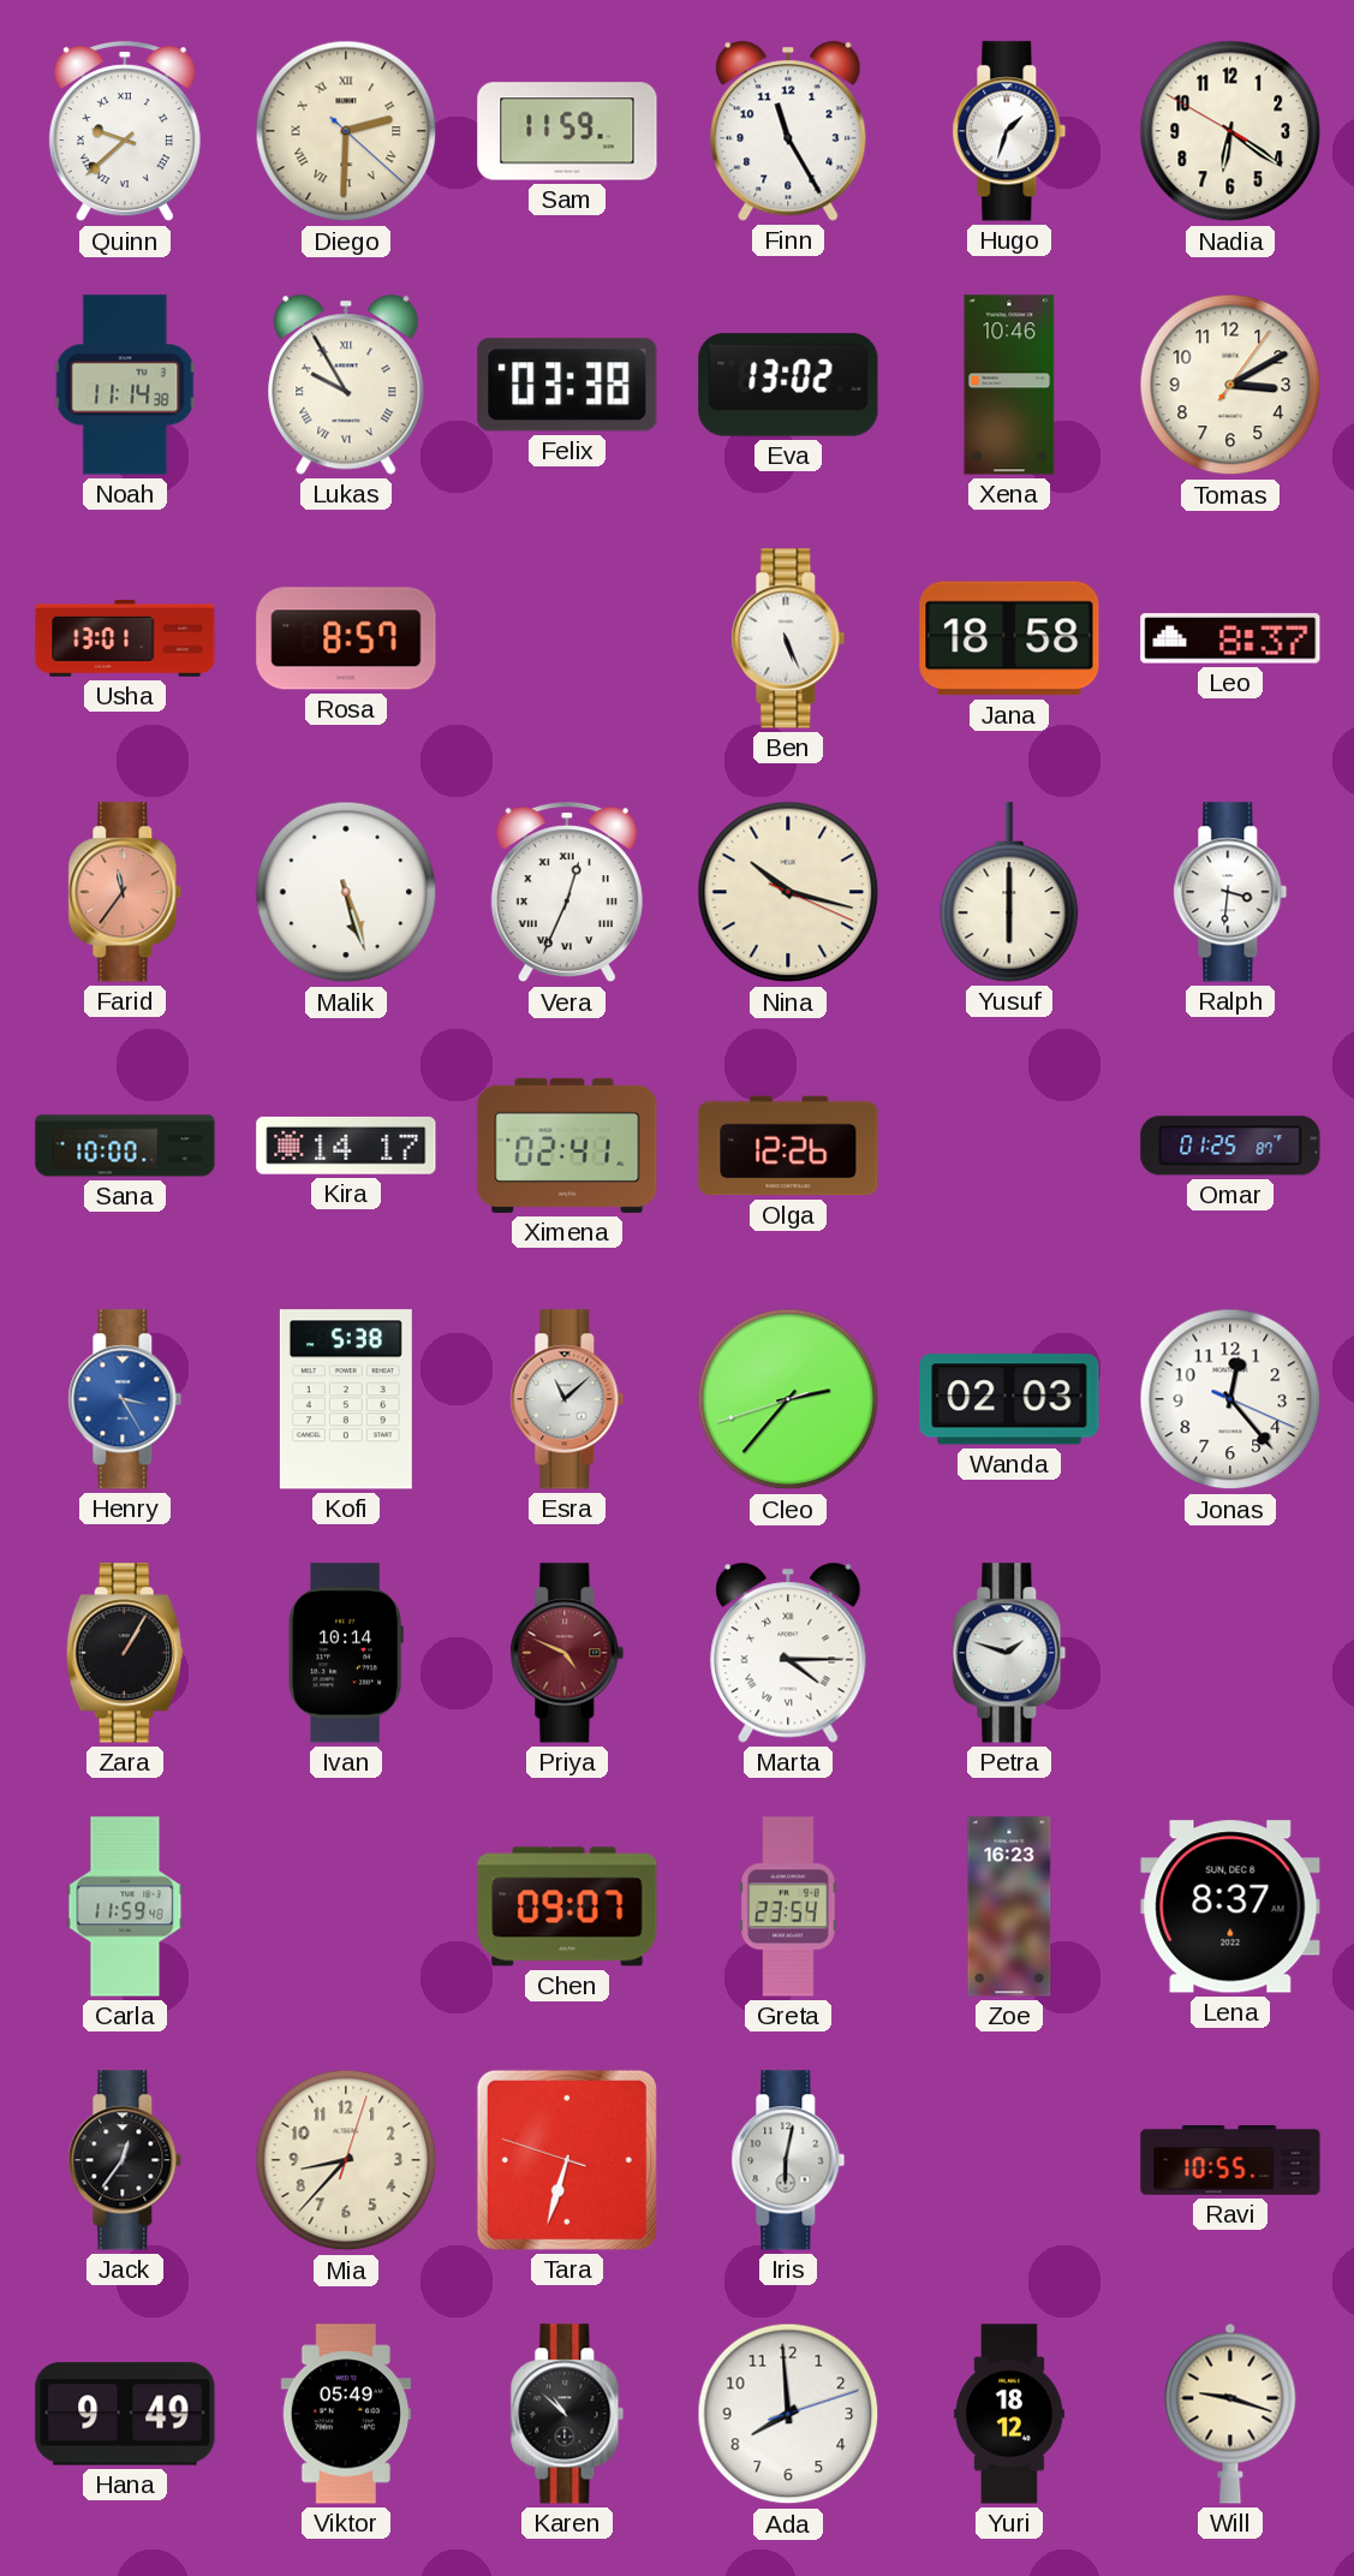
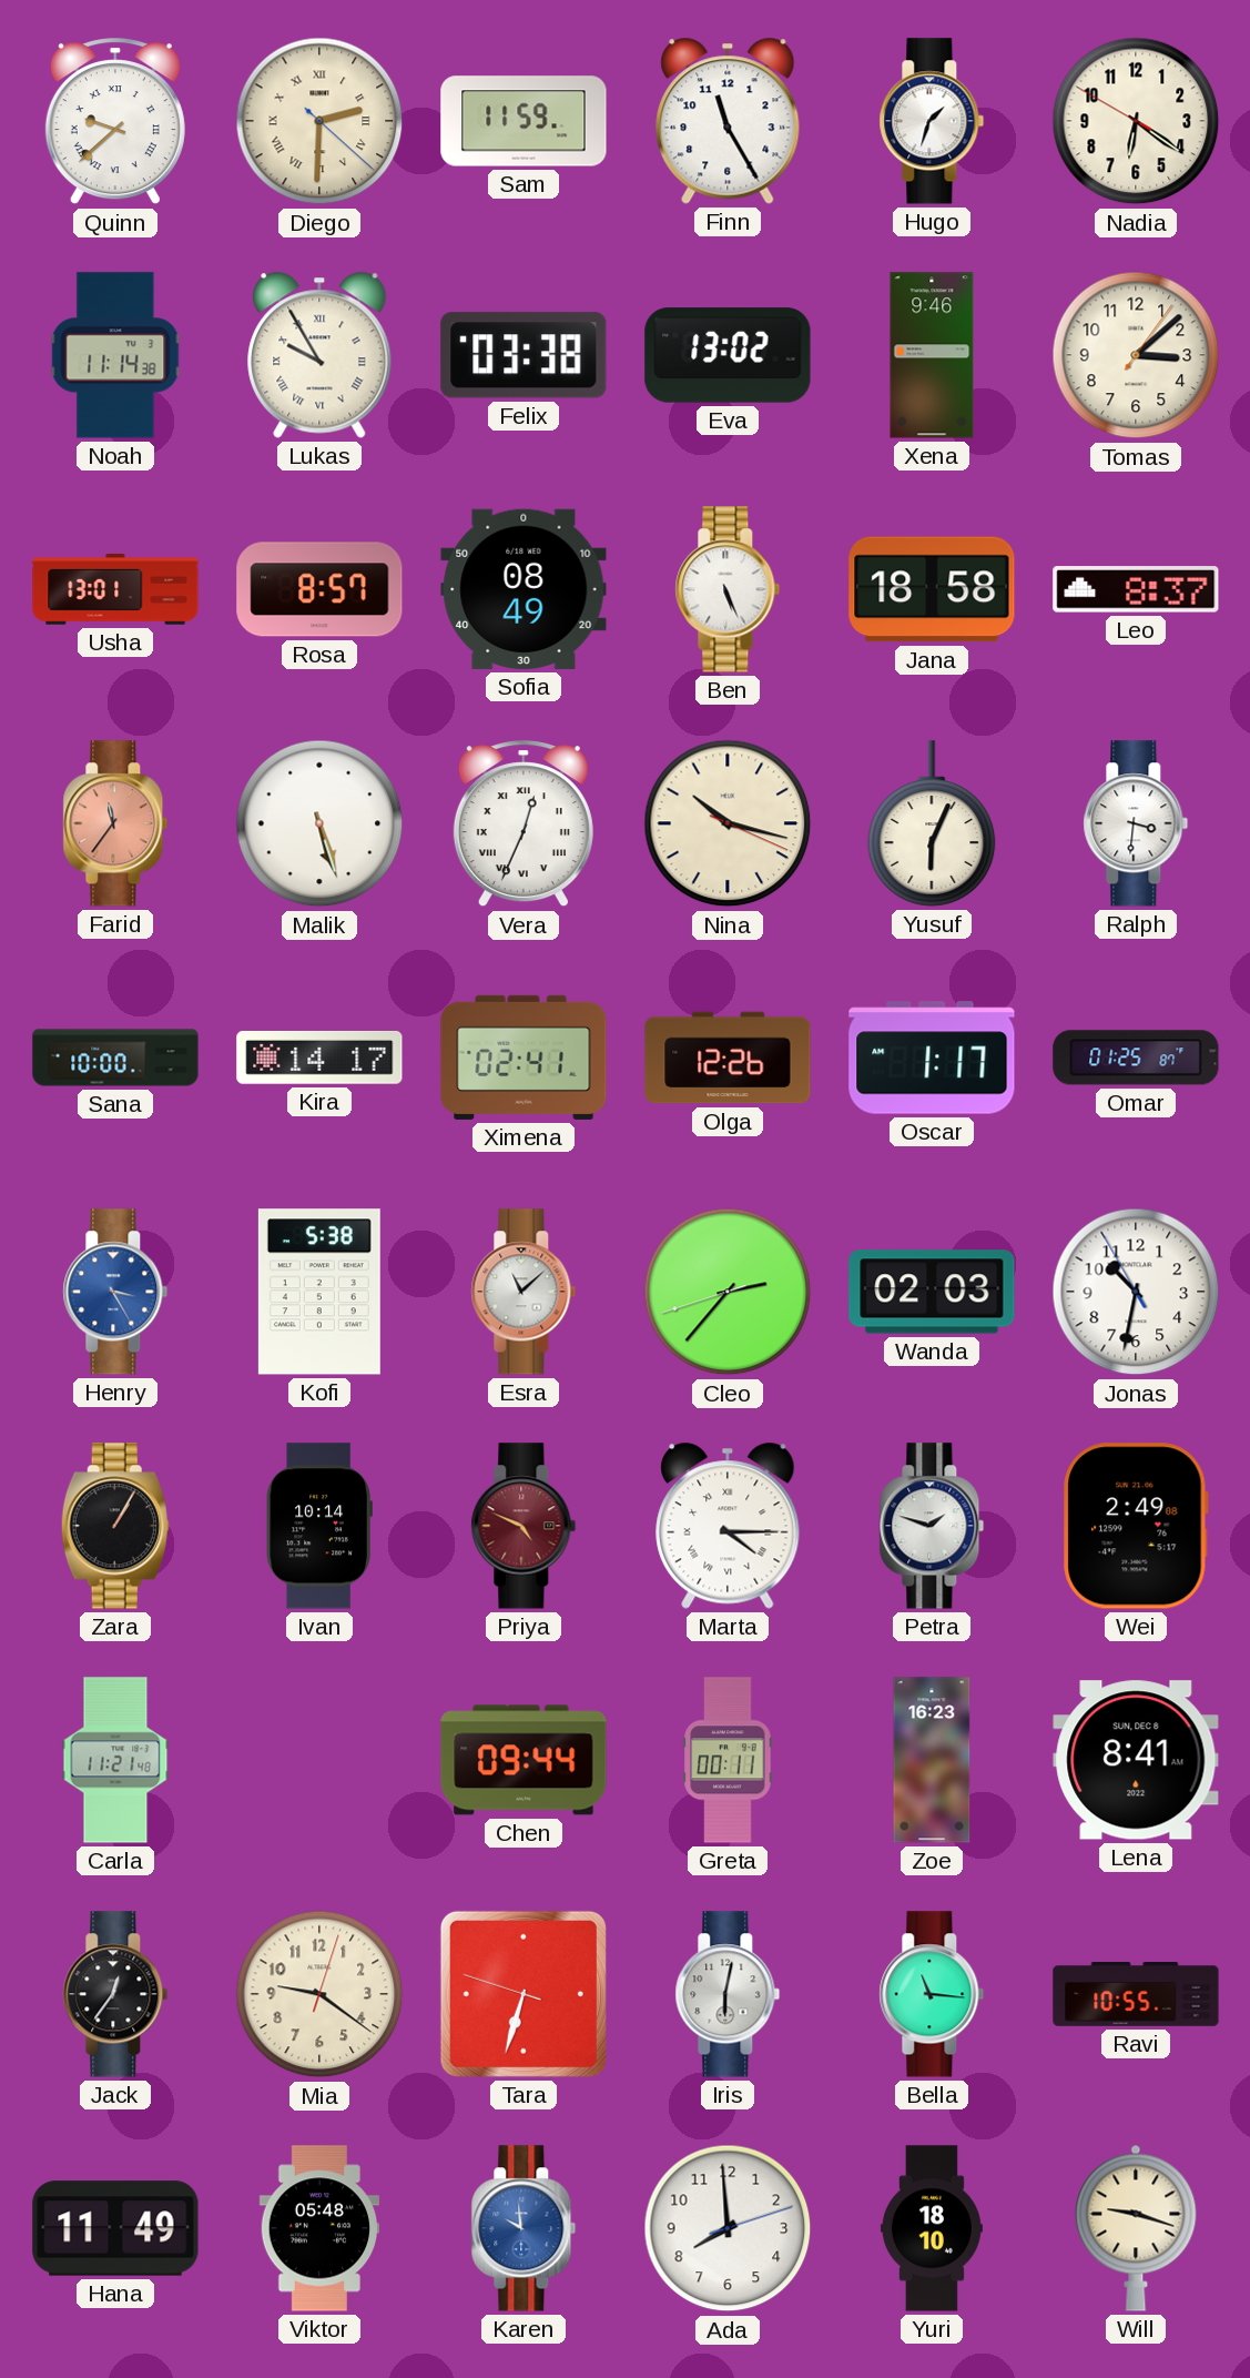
Xena: 10:46 -> 9:46 (932, 355)
Tomas: 3:10 -> 3:08 (1136, 355)
Sofia: none -> 08:49 (524, 589)
Yusuf: 6:00 -> 6:04 (932, 823)
Oscar: none -> 1:17 (932, 1058)
Jonas: 12:23 -> 10:31 (1136, 1292)
Wei: none -> 2:49 (1136, 1526)
Carla: 11:59 -> 11:21 (115, 1760)
Chen: 09:07 -> 09:44 (524, 1760)
Greta: 23:54 -> 00:11 (728, 1760)
Lena: 8:37 -> 8:41 (1136, 1760)
Mia: 8:37 -> 9:21 (319, 1994)
Bella: none -> 11:16 (932, 1994)
Hana: 9:49 -> 11:49 (115, 2228)
Viktor: 05:49 -> 05:48 (318, 2228)
Karen: 10:52 -> 9:59 (524, 2228)
Karen dial: black -> blue (524, 2228)
Yuri: 18:12 -> 18:10 (932, 2228)
